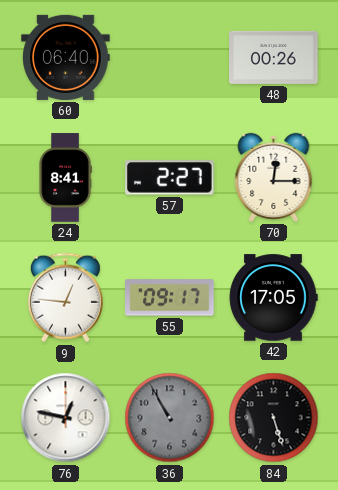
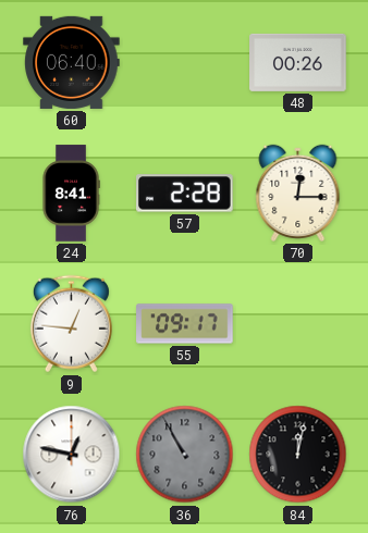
57: 2:27 -> 2:28 (185, 194)
42: 17:05 -> none (273, 298)
84: 5:27 -> 12:02 (298, 455)
